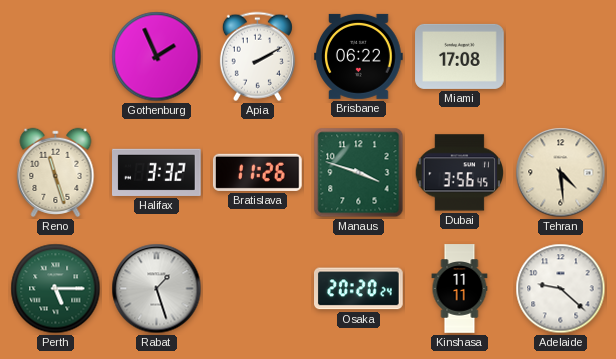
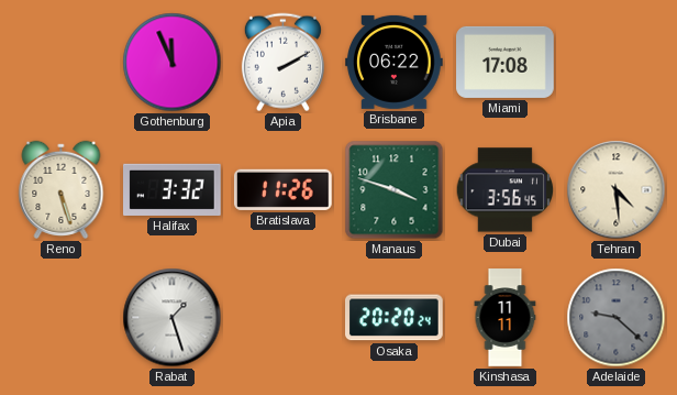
Gothenburg: 1:56 -> 11:56 (173, 63)
Reno: 11:27 -> 5:27 (62, 189)
Perth: 5:15 -> none (56, 289)
Adelaide dial: white -> grey (617, 318)
